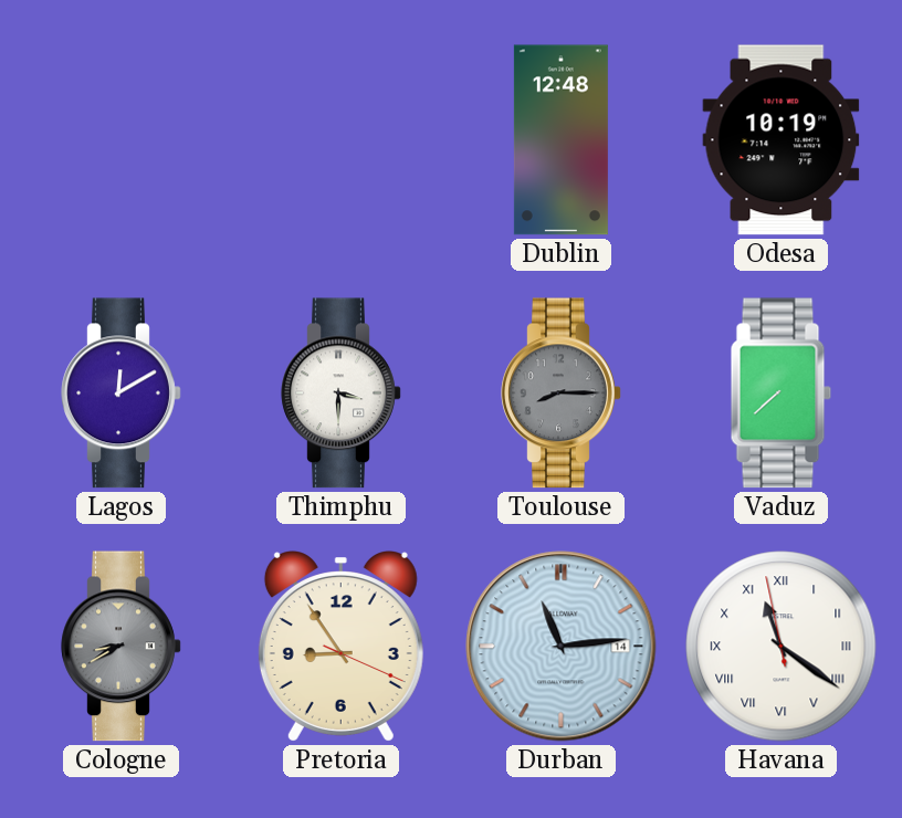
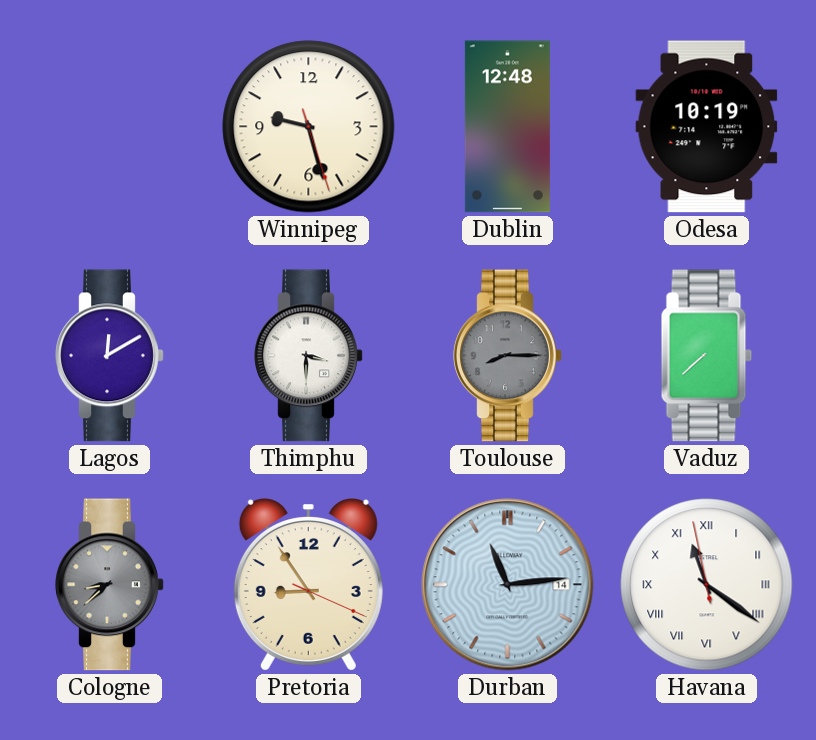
Winnipeg: none -> 9:27 (309, 127)
Cologne: 8:40 -> 8:38 (110, 585)
